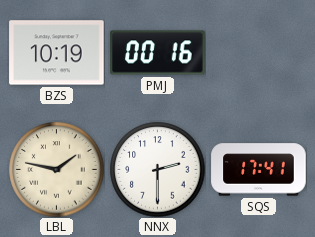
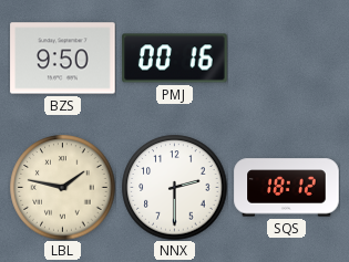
BZS: 10:19 -> 9:50 (63, 59)
SQS: 17:41 -> 18:12 (287, 188)
